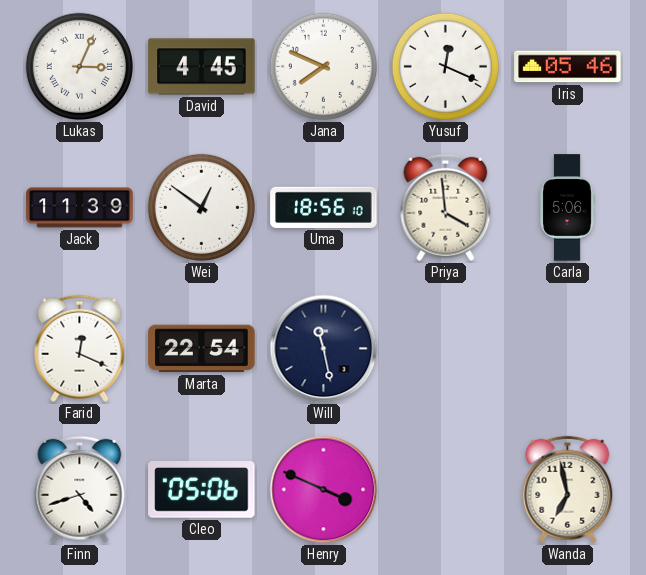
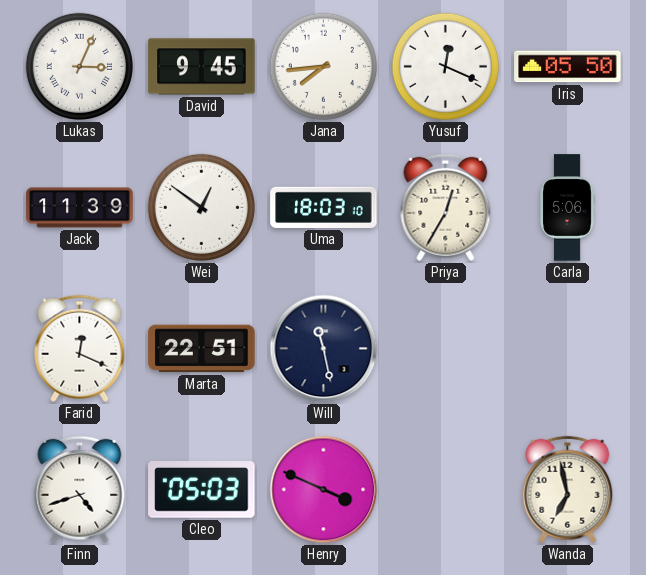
David: 4:45 -> 9:45 (202, 67)
Jana: 7:49 -> 7:44 (323, 66)
Iris: 05:46 -> 05:50 (568, 67)
Uma: 18:56 -> 18:03 (324, 207)
Priya: 3:59 -> 12:35 (446, 208)
Marta: 22:54 -> 22:51 (202, 349)
Cleo: 05:06 -> 05:03 (202, 490)
